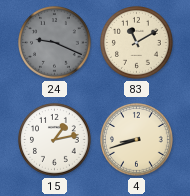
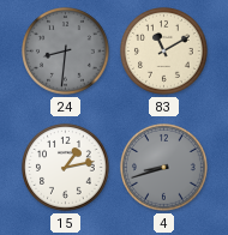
24: 9:19 -> 8:31 (66, 52)
4 dial: cream -> grey (164, 168)
